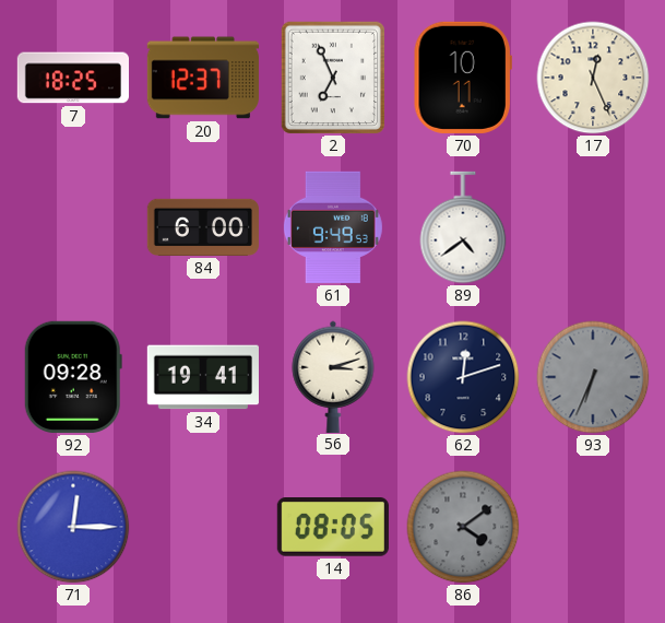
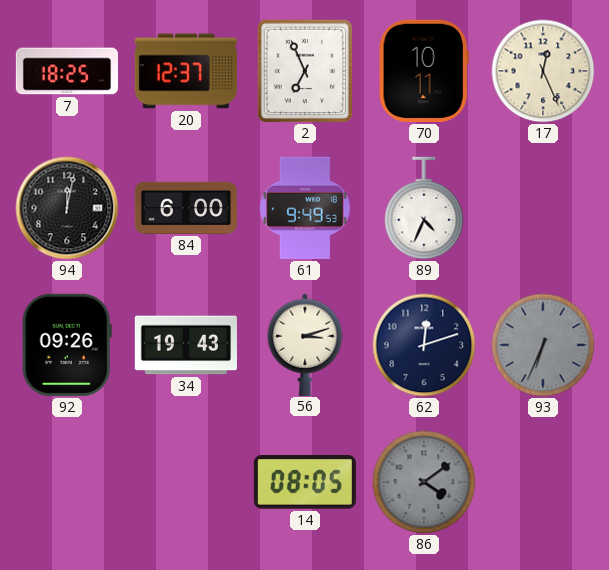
94: none -> 12:02 (67, 208)
89: 4:39 -> 4:34 (424, 208)
92: 09:28 -> 09:26 (67, 345)
34: 19:41 -> 19:43 (185, 345)
71: 12:15 -> none (73, 527)
